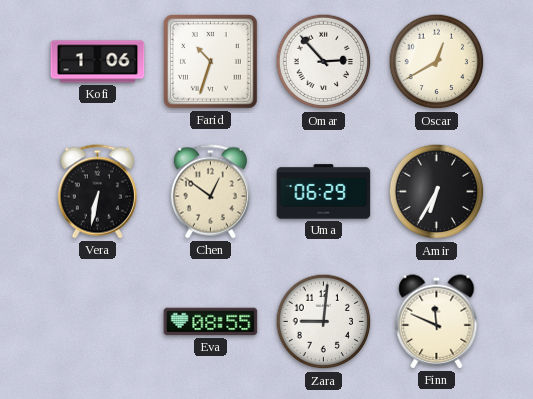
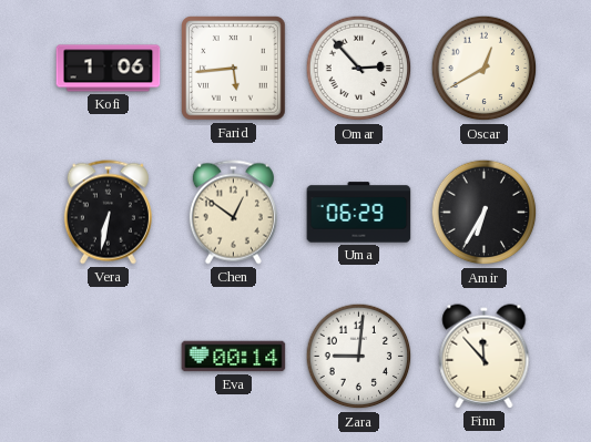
Farid: 10:33 -> 5:44 (234, 69)
Eva: 08:55 -> 00:14 (234, 357)
Finn: 11:49 -> 11:53 (485, 357)
